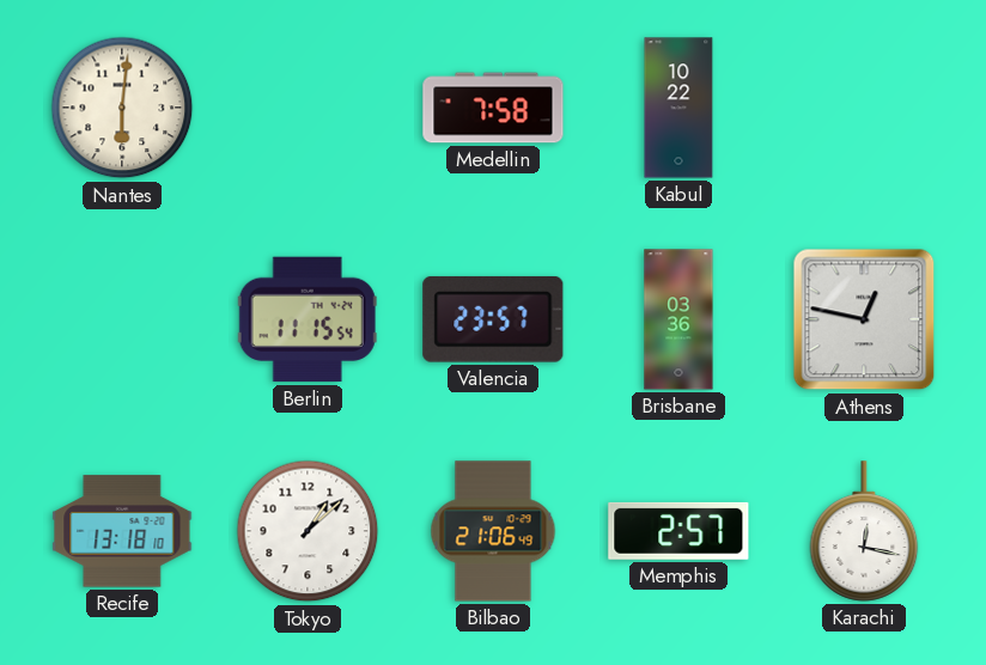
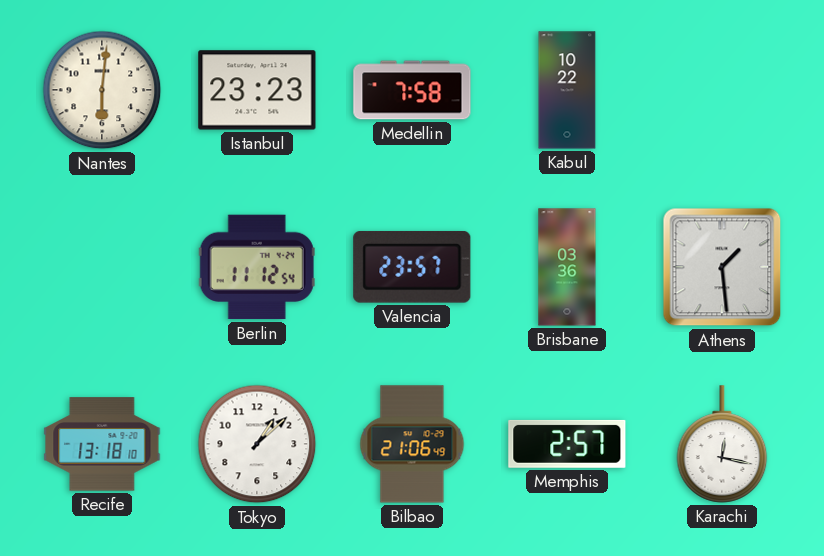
Istanbul: none -> 23:23 (257, 90)
Berlin: 11:15 -> 11:12 (257, 267)
Athens: 12:47 -> 1:29 (722, 267)
